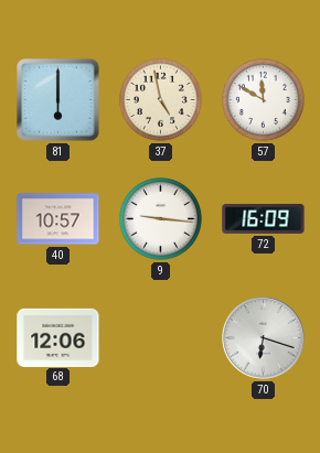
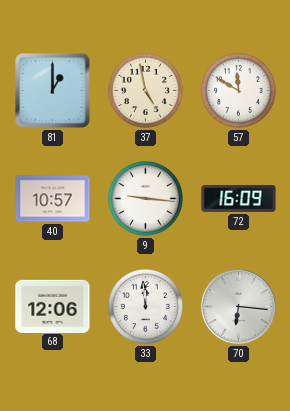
81: 6:00 -> 1:00 (53, 91)
33: none -> 11:59 (145, 306)
70: 6:18 -> 6:16 (239, 307)
